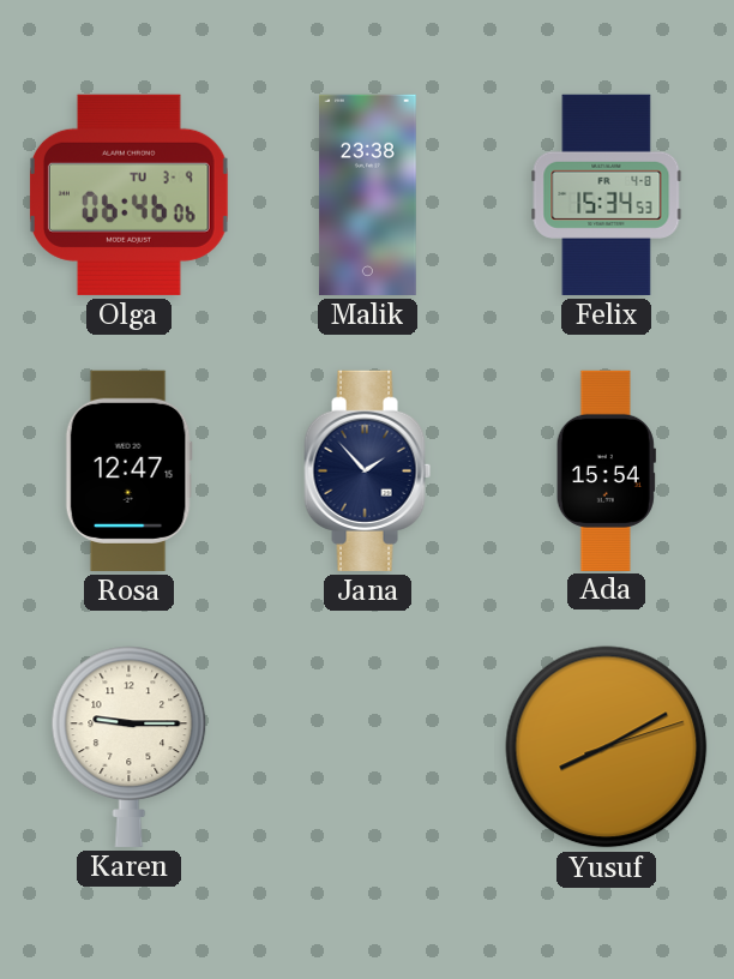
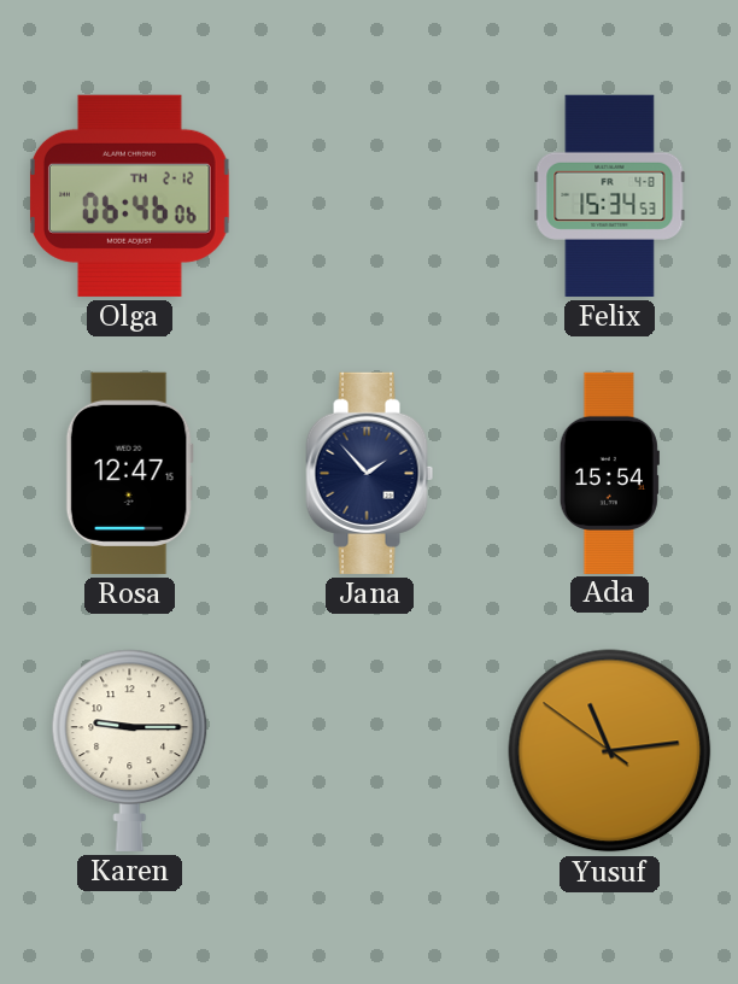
Olga date: TU 3-9 -> TH 2-12 (129, 195)
Malik: 23:38 -> none (367, 194)
Yusuf: 8:10 -> 11:13 (610, 751)
